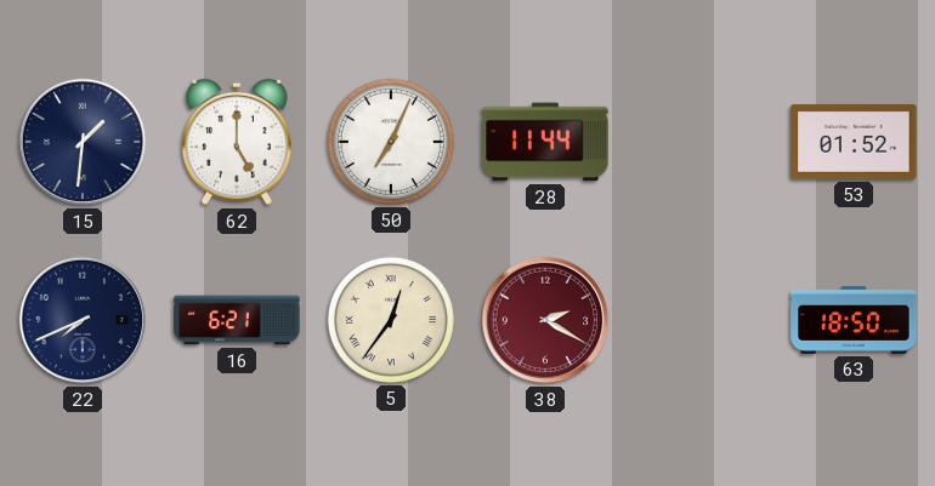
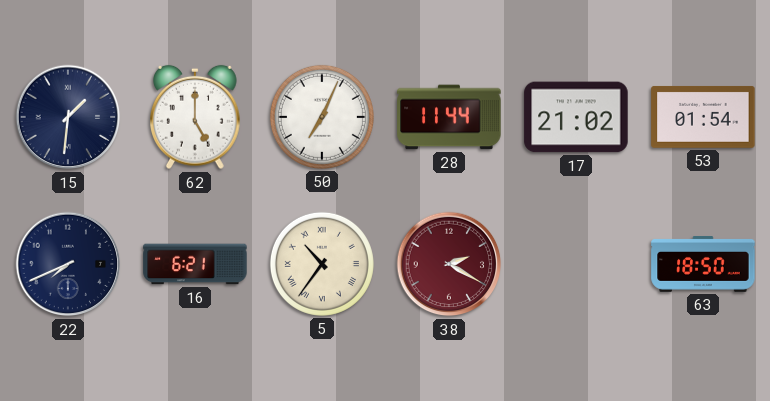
17: none -> 21:02 (576, 117)
53: 01:52 -> 01:54 (703, 117)
5: 12:36 -> 10:36 (322, 264)
